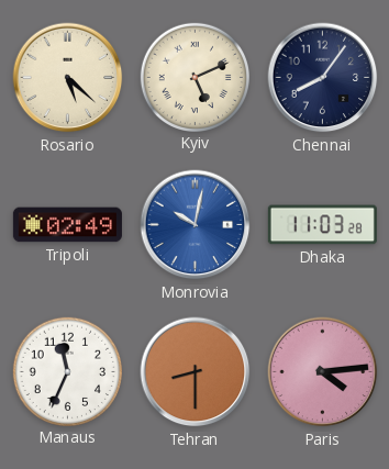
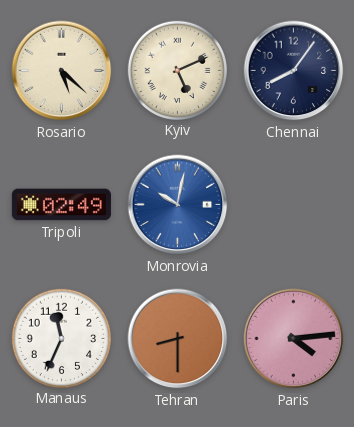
Dhaka: 11:03 -> none (322, 225)
